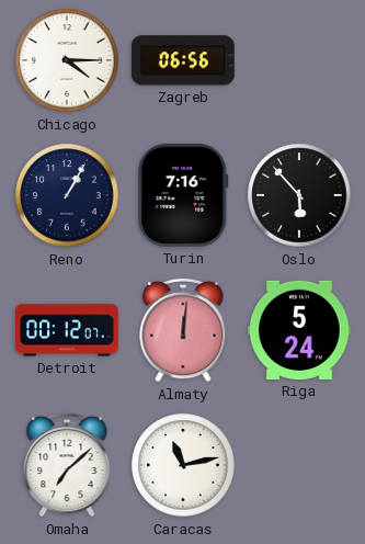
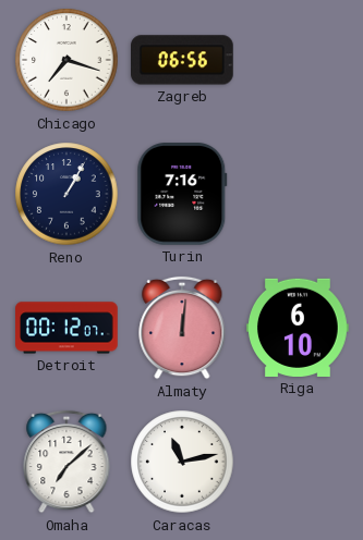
Chicago: 4:15 -> 7:18 (66, 60)
Oslo: 5:53 -> none (299, 195)
Riga: 5:24 -> 6:10 (299, 328)
